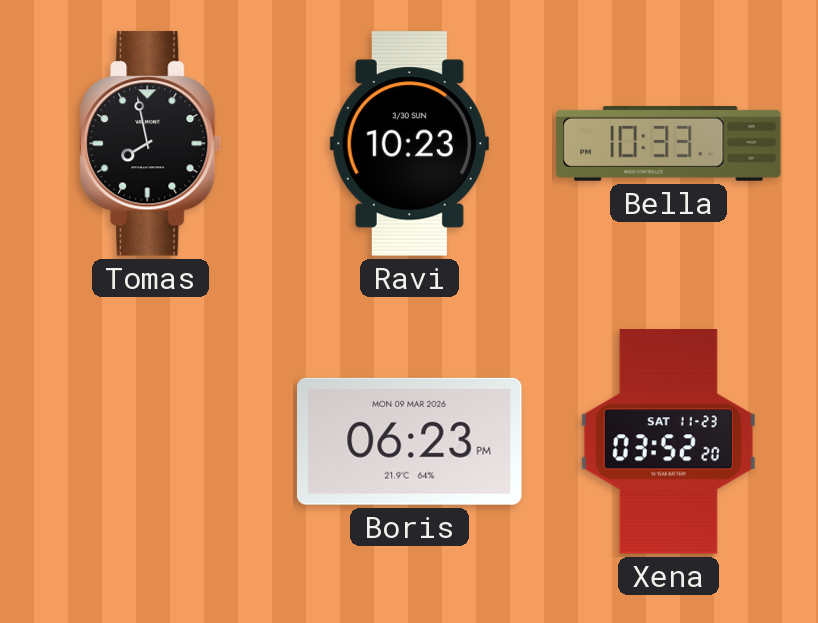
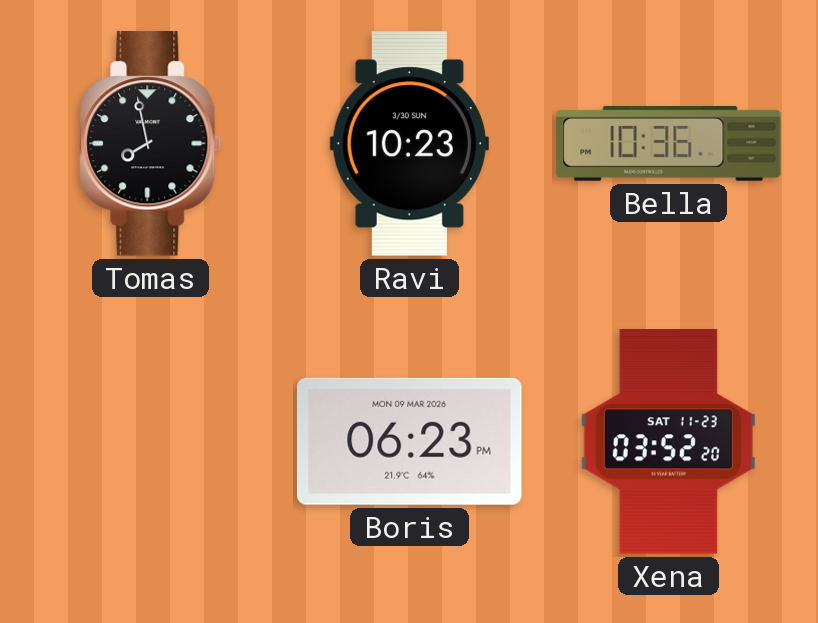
Bella: 10:33 -> 10:36 (669, 144)
